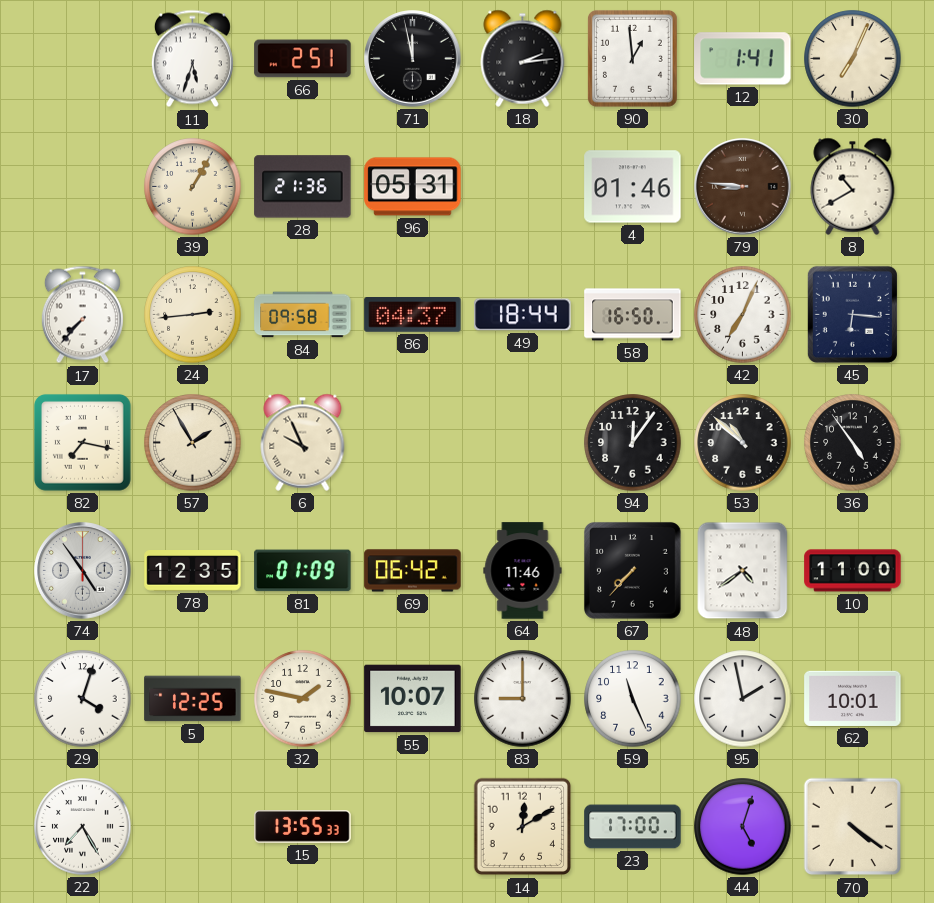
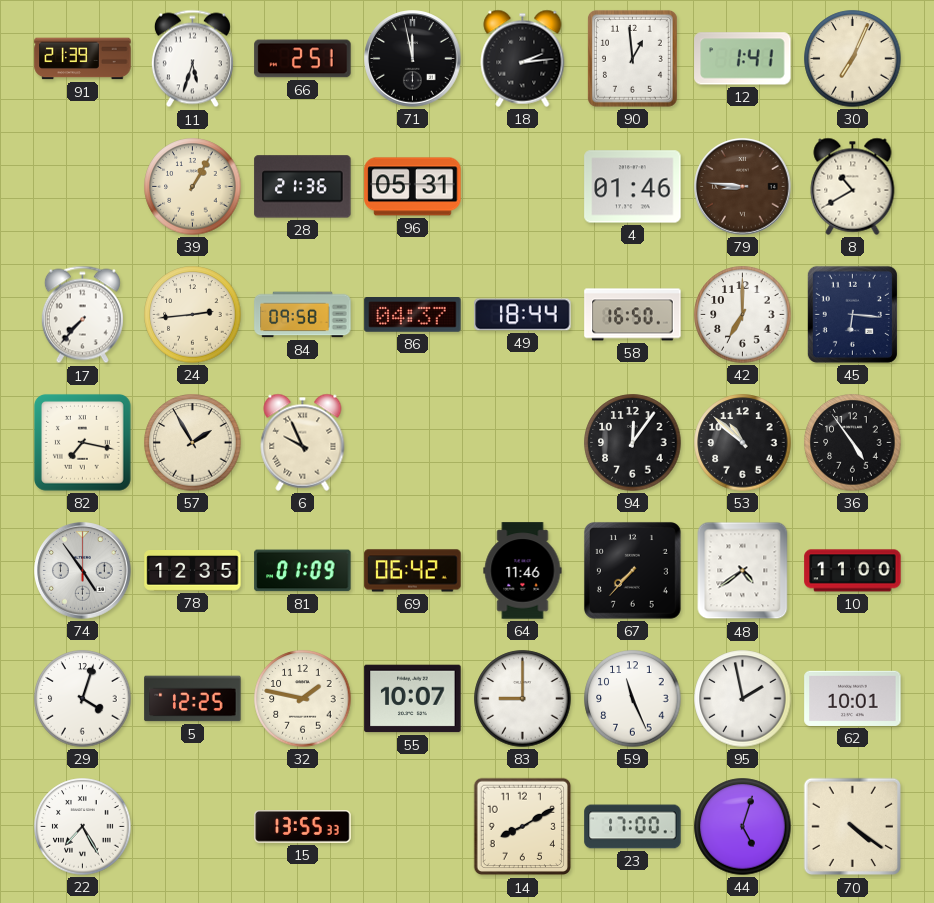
91: none -> 21:39 (83, 59)
42: 7:04 -> 7:00 (743, 315)
14: 12:10 -> 8:10 (523, 827)
